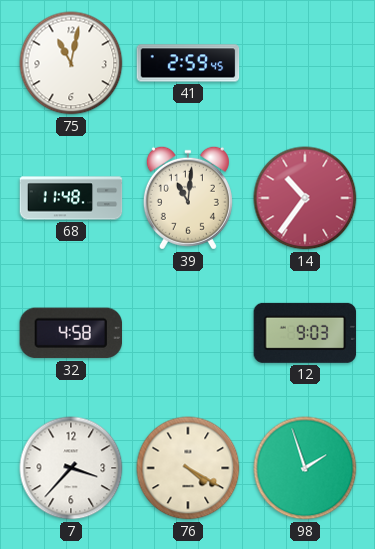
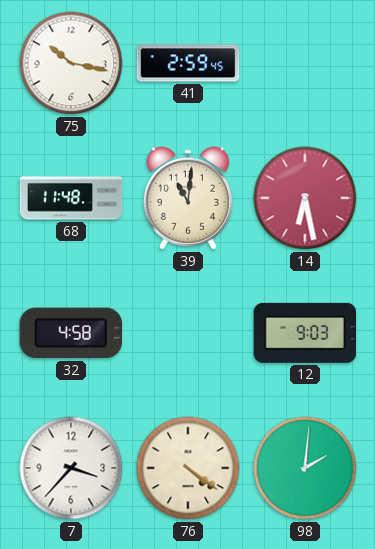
75: 11:02 -> 10:17 (71, 63)
14: 10:36 -> 6:28 (305, 198)
76: 4:20 -> 4:21 (188, 468)
98: 1:57 -> 2:01 (305, 468)
